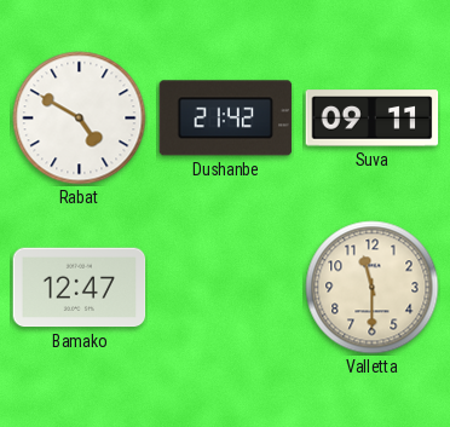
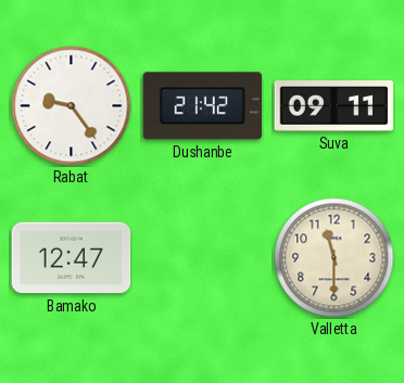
Rabat: 4:50 -> 9:24 (72, 106)
